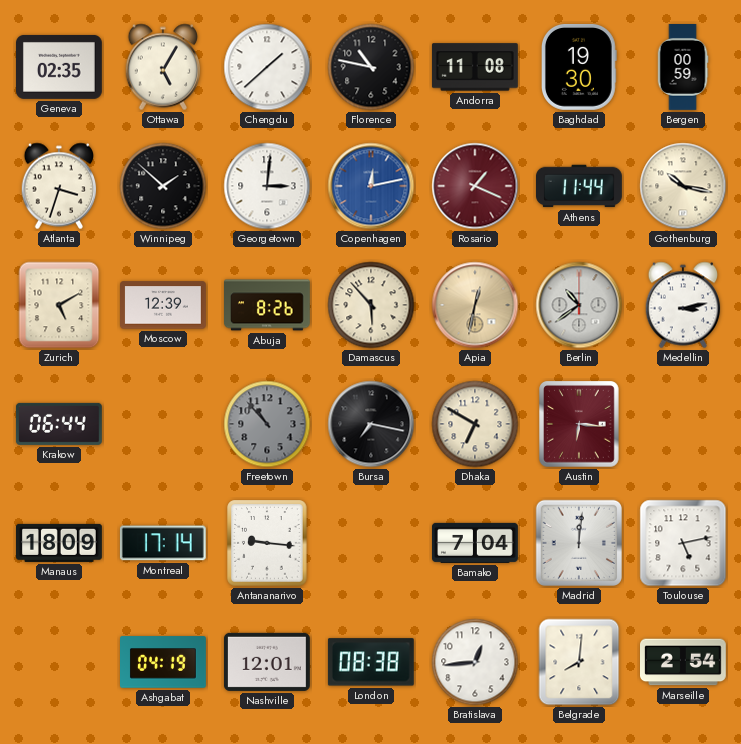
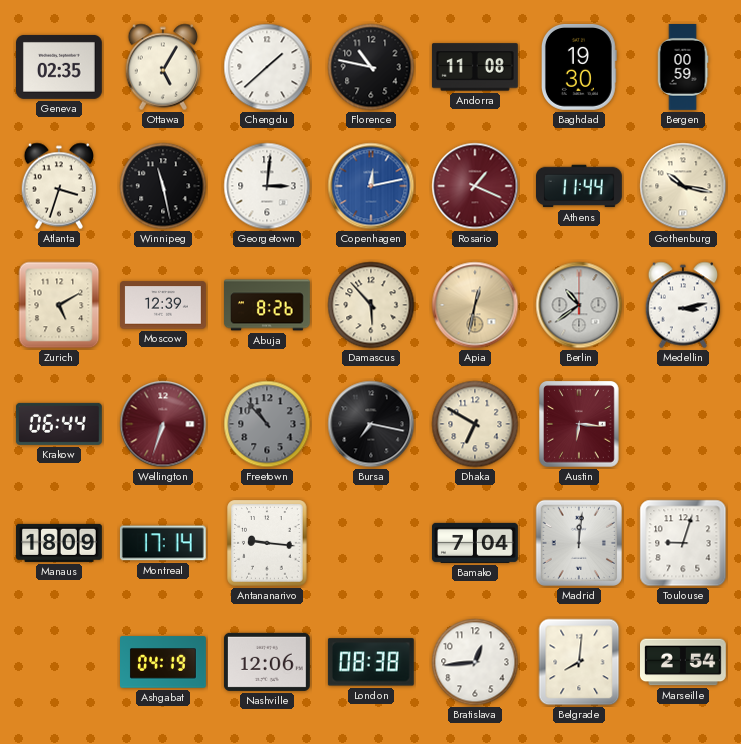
Winnipeg: 1:52 -> 11:28 (163, 186)
Wellington: none -> 6:33 (163, 424)
Toulouse: 5:13 -> 9:03 (683, 543)
Nashville: 12:01 -> 12:06 (267, 662)
